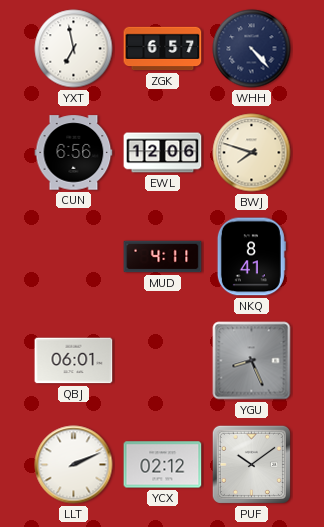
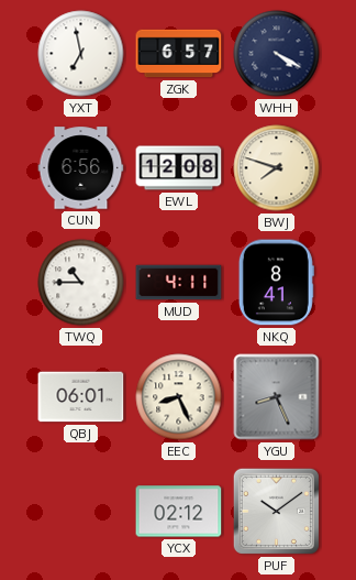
WHH: 4:23 -> 4:20 (277, 54)
EWL: 12:06 -> 12:08 (179, 168)
TWQ: none -> 10:45 (81, 283)
EEC: none -> 8:26 (179, 397)
LLT: 2:11 -> none (74, 465)
